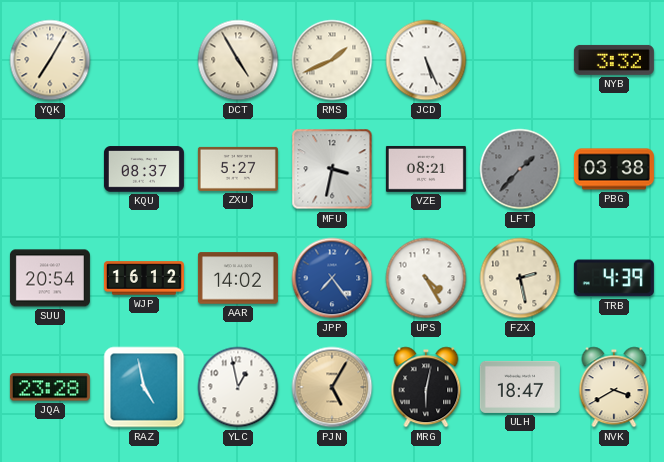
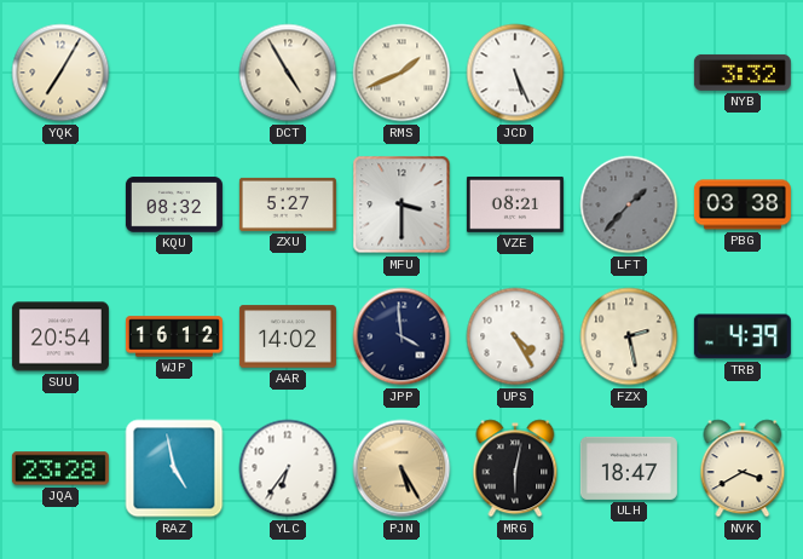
KQU: 08:37 -> 08:32 (174, 204)
MFU: 3:32 -> 3:30 (401, 204)
JPP: 7:24 -> 3:59 (401, 336)
JPP dial: blue -> navy (401, 336)
YLC: 12:58 -> 6:36 (288, 468)
PJN: 5:05 -> 5:25 (401, 468)
